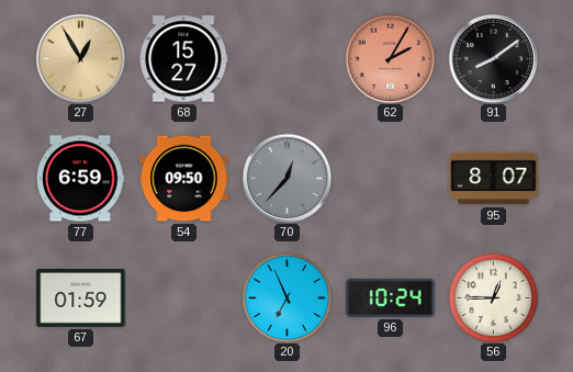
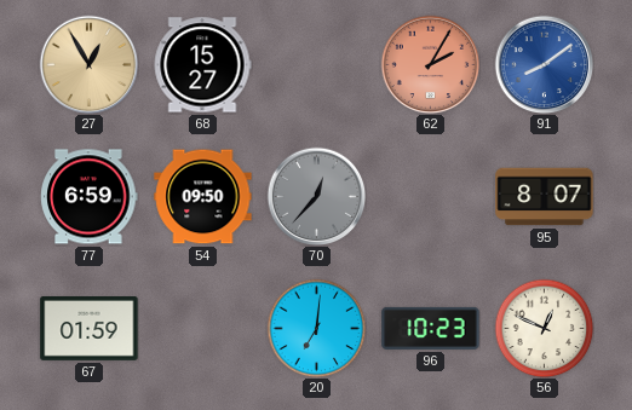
91 dial: black -> blue (544, 64)
20: 6:56 -> 7:01 (316, 328)
96: 10:24 -> 10:23 (431, 328)
56: 12:45 -> 12:49 (544, 328)
